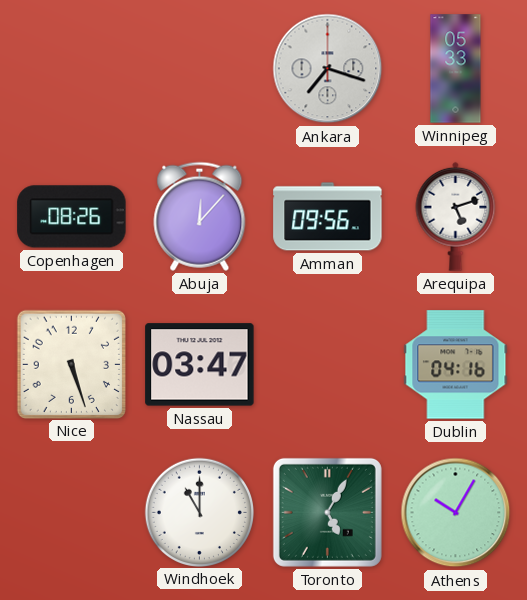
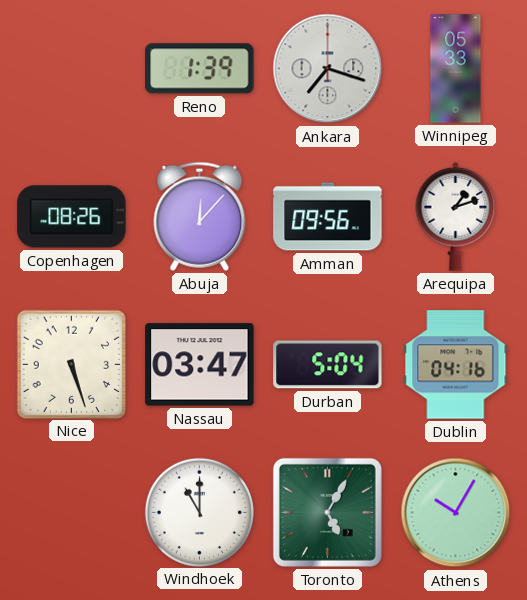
Reno: none -> 1:39 (200, 69)
Arequipa: 5:12 -> 1:12 (456, 216)
Durban: none -> 5:04 (328, 365)
